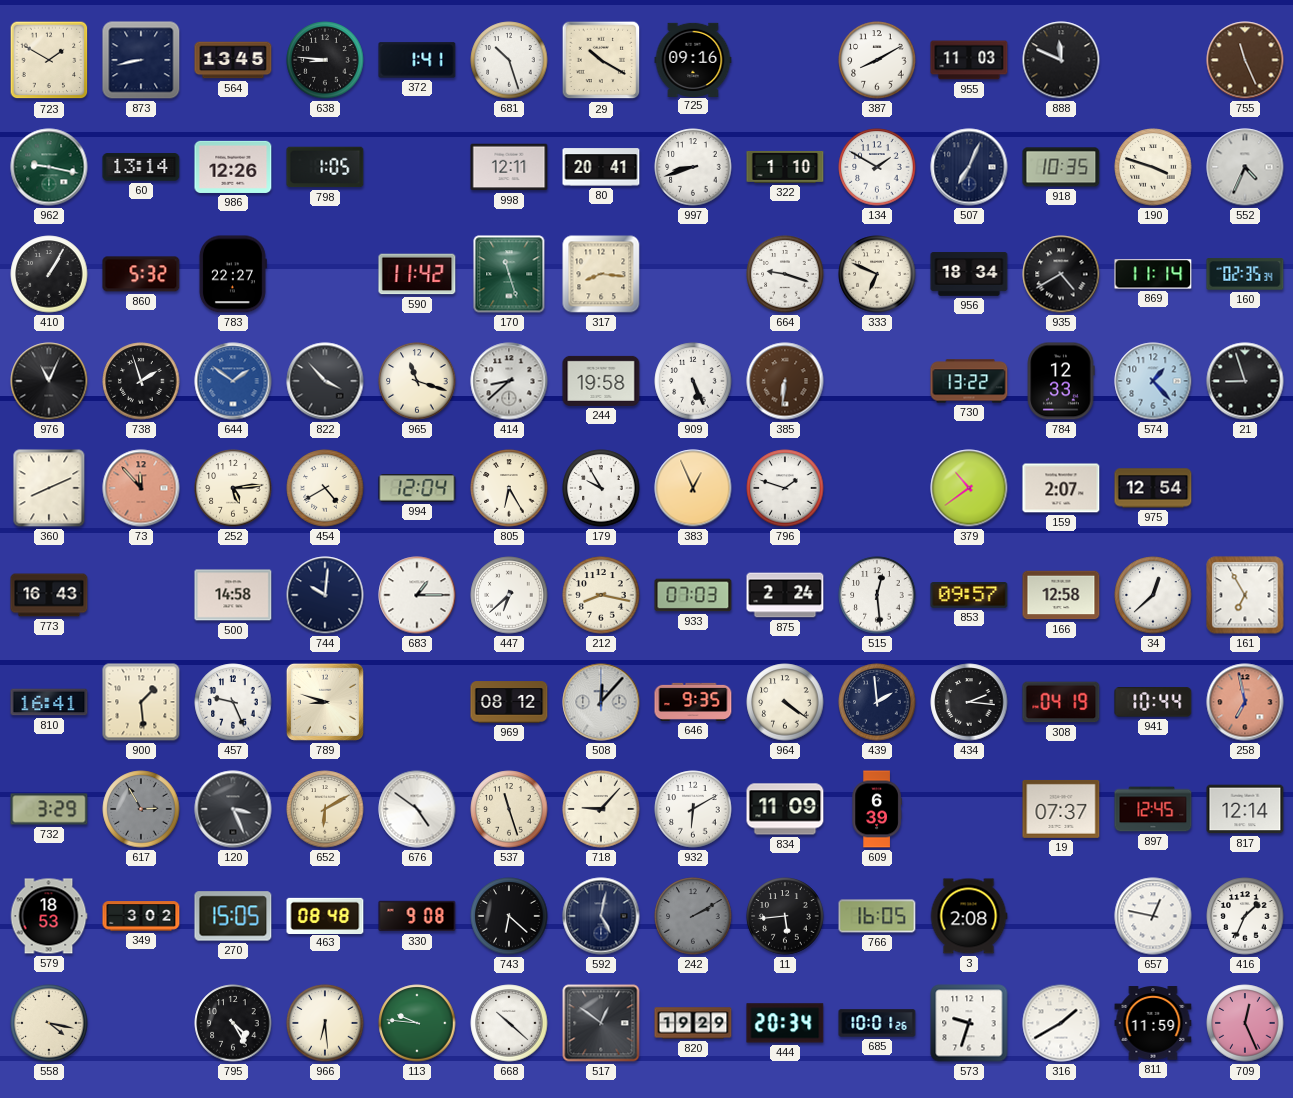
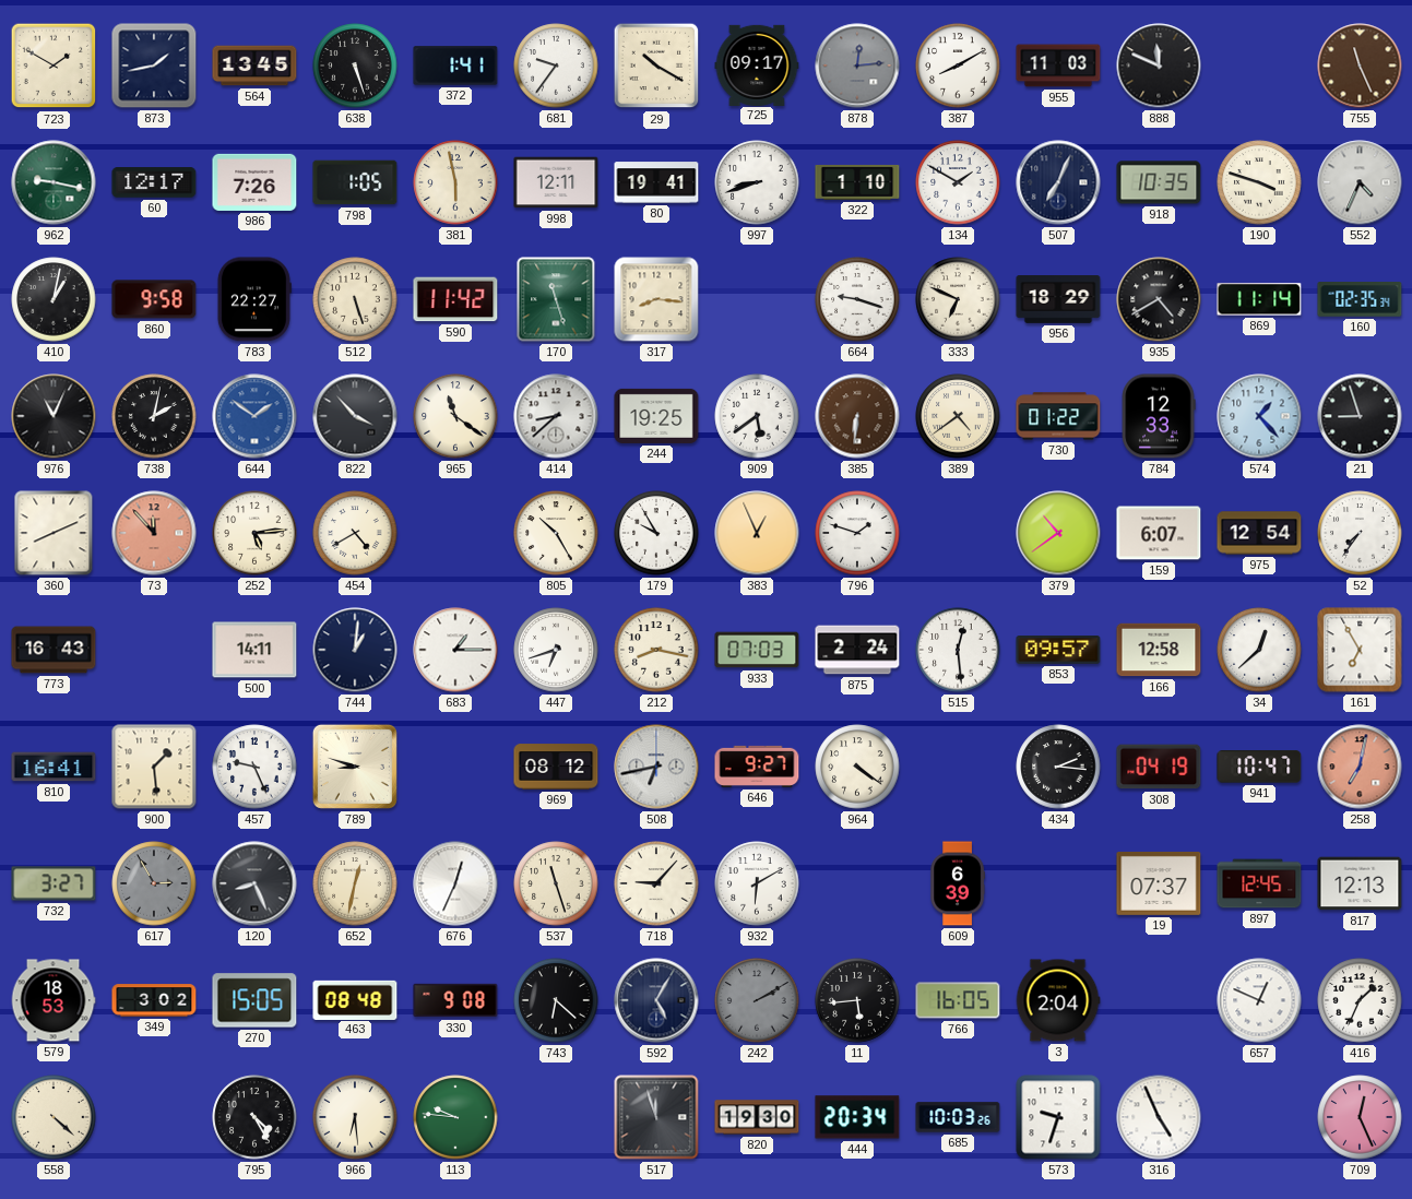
873: 8:43 -> 1:43 (154, 66)
638: 8:46 -> 5:27 (355, 66)
681: 10:27 -> 9:36 (556, 66)
725: 09:16 -> 09:17 (757, 64)
878: none -> 12:14 (857, 66)
60: 13:14 -> 12:17 (154, 182)
986: 12:26 -> 7:26 (254, 182)
381: none -> 5:58 (455, 182)
80: 20:41 -> 19:41 (656, 182)
410: 1:05 -> 1:02 (54, 299)
860: 5:32 -> 9:58 (154, 299)
512: none -> 5:27 (355, 299)
956: 18:34 -> 18:29 (1058, 300)
738: 1:57 -> 2:02 (154, 416)
965: 11:18 -> 11:21 (455, 416)
244: 19:58 -> 19:25 (656, 416)
909: 5:26 -> 5:39 (757, 416)
389: none -> 4:39 (958, 416)
730: 13:22 -> 01:22 (1058, 416)
994: 12:04 -> none (417, 489)
805: 6:25 -> 10:25 (556, 533)
159: 2:07 -> 6:07 (1159, 533)
52: none -> 7:36 (1360, 533)
500: 14:58 -> 14:11 (254, 650)
744: 10:01 -> 1:01 (355, 650)
447: 6:38 -> 6:42 (556, 650)
508: 12:07 -> 6:43 (656, 767)
646: 9:35 -> 9:27 (757, 767)
439: 1:59 -> none (877, 702)
941: 10:44 -> 10:47 (1259, 767)
258: 6:58 -> 7:02 (1360, 767)
732: 3:29 -> 3:27 (54, 883)
120: 3:26 -> 8:26 (254, 883)
652: 6:10 -> 12:32 (355, 883)
676: 4:51 -> 12:34 (455, 883)
834: 11:09 -> none (785, 809)
817: 12:14 -> 12:13 (1360, 883)
592: 5:02 -> 5:05 (656, 1000)
3: 2:08 -> 2:04 (1058, 1000)
657: 12:47 -> 12:49 (1259, 1000)
558: 4:17 -> 4:22 (54, 1117)
668: 10:22 -> none (509, 1023)
517: 12:51 -> 11:57 (656, 1117)
820: 19:29 -> 19:30 (757, 1117)
685: 10:01 -> 10:03 (958, 1117)
316: 1:40 -> 4:56 (1159, 1117)
811: 11:59 -> none (1153, 1023)
